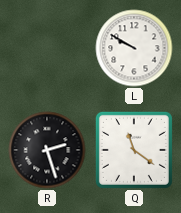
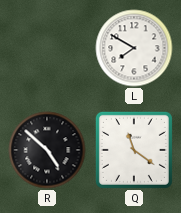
L: 9:50 -> 7:50 (134, 48)
R: 2:27 -> 4:52 (47, 150)
